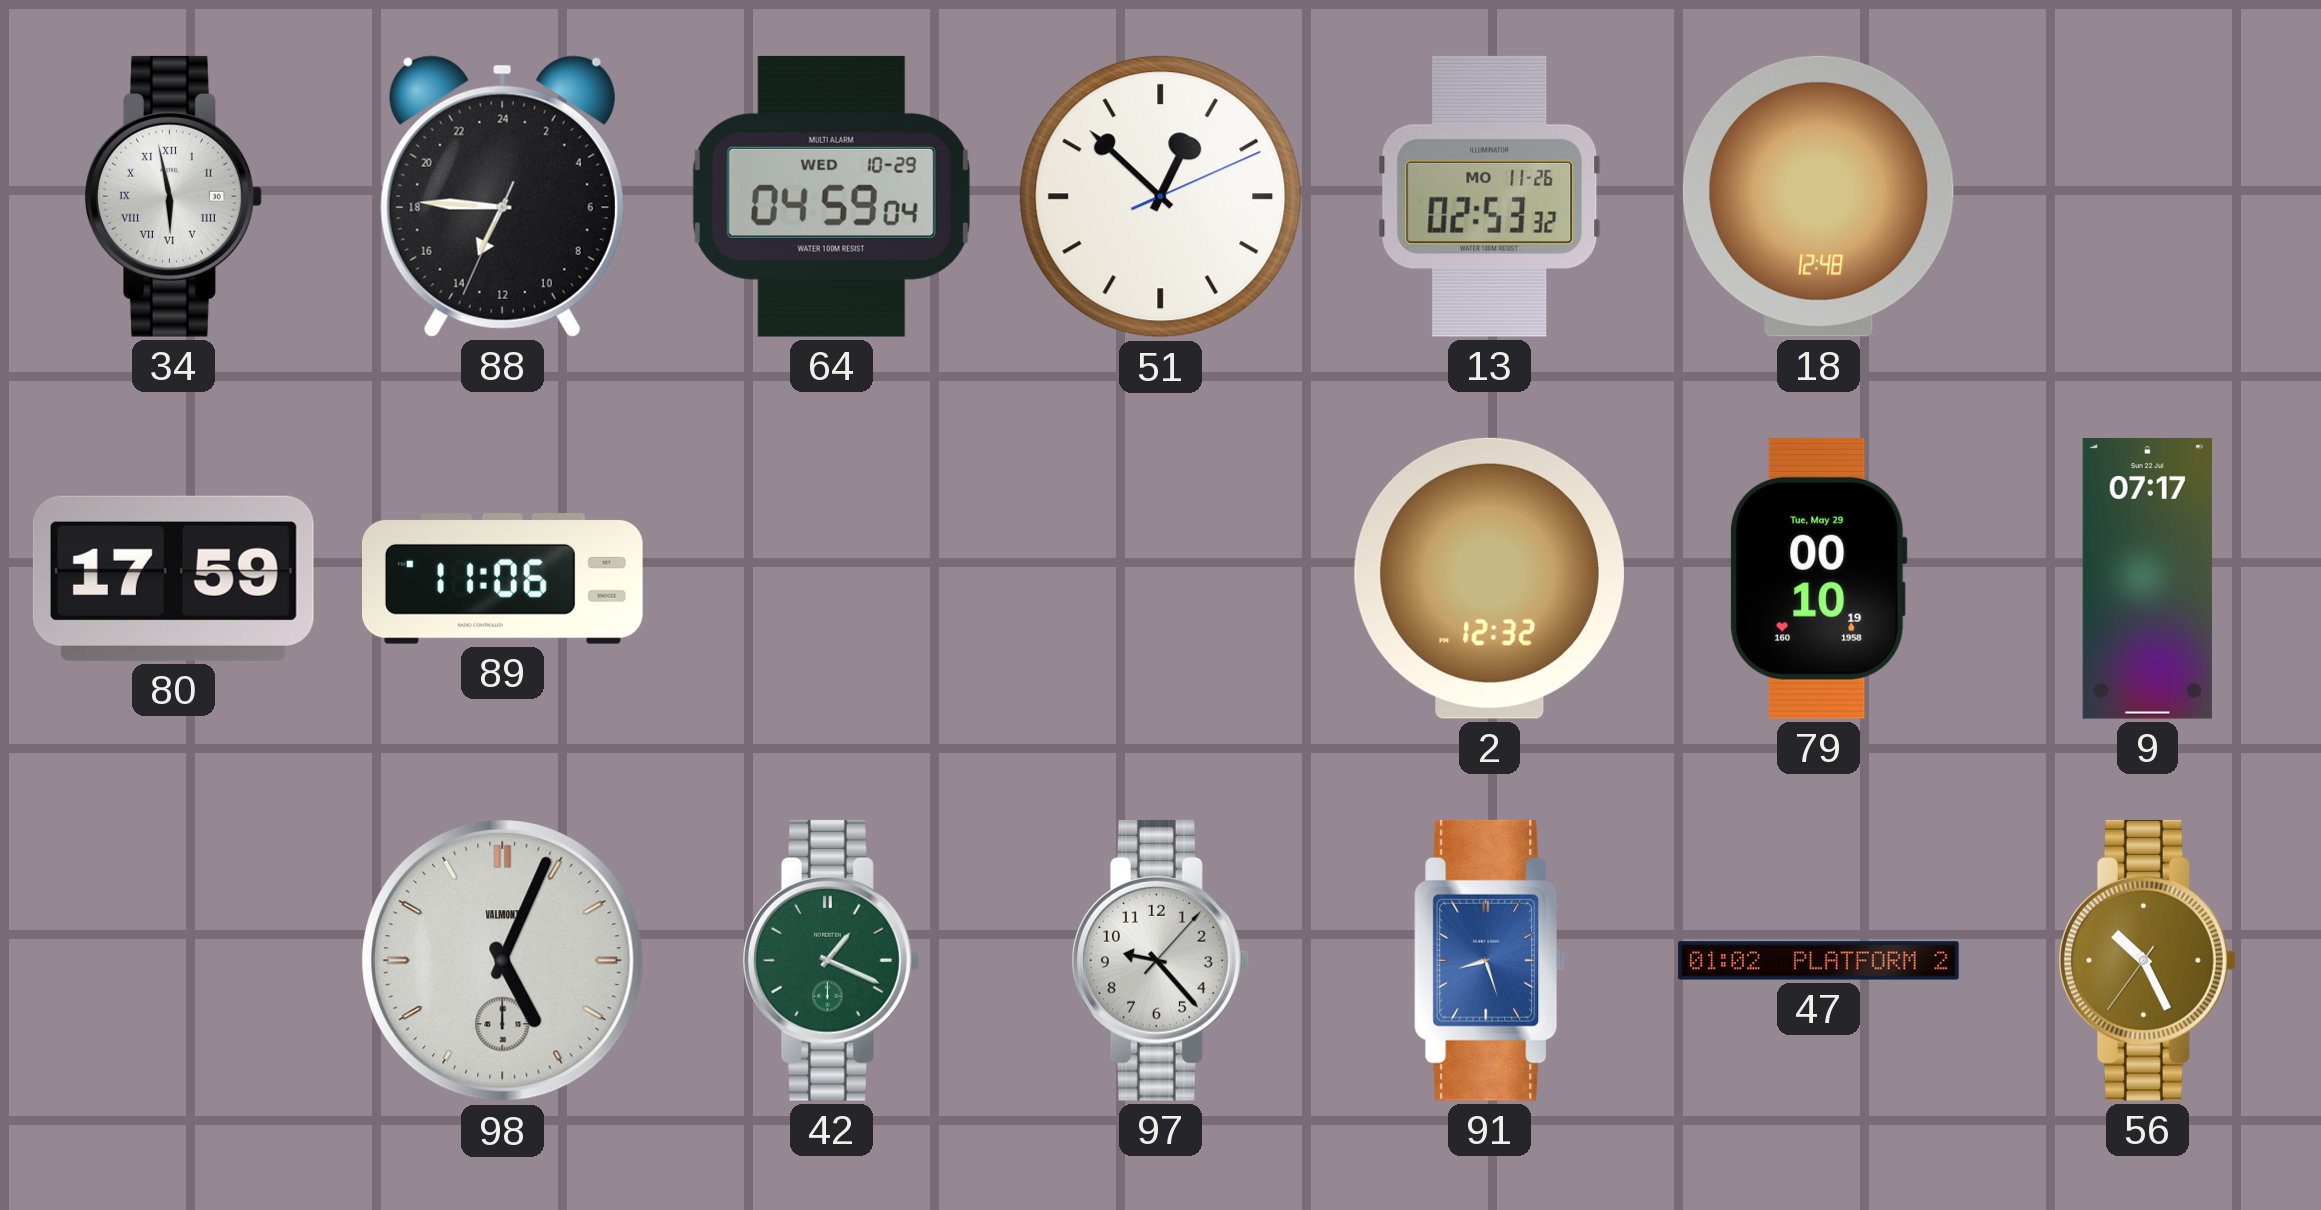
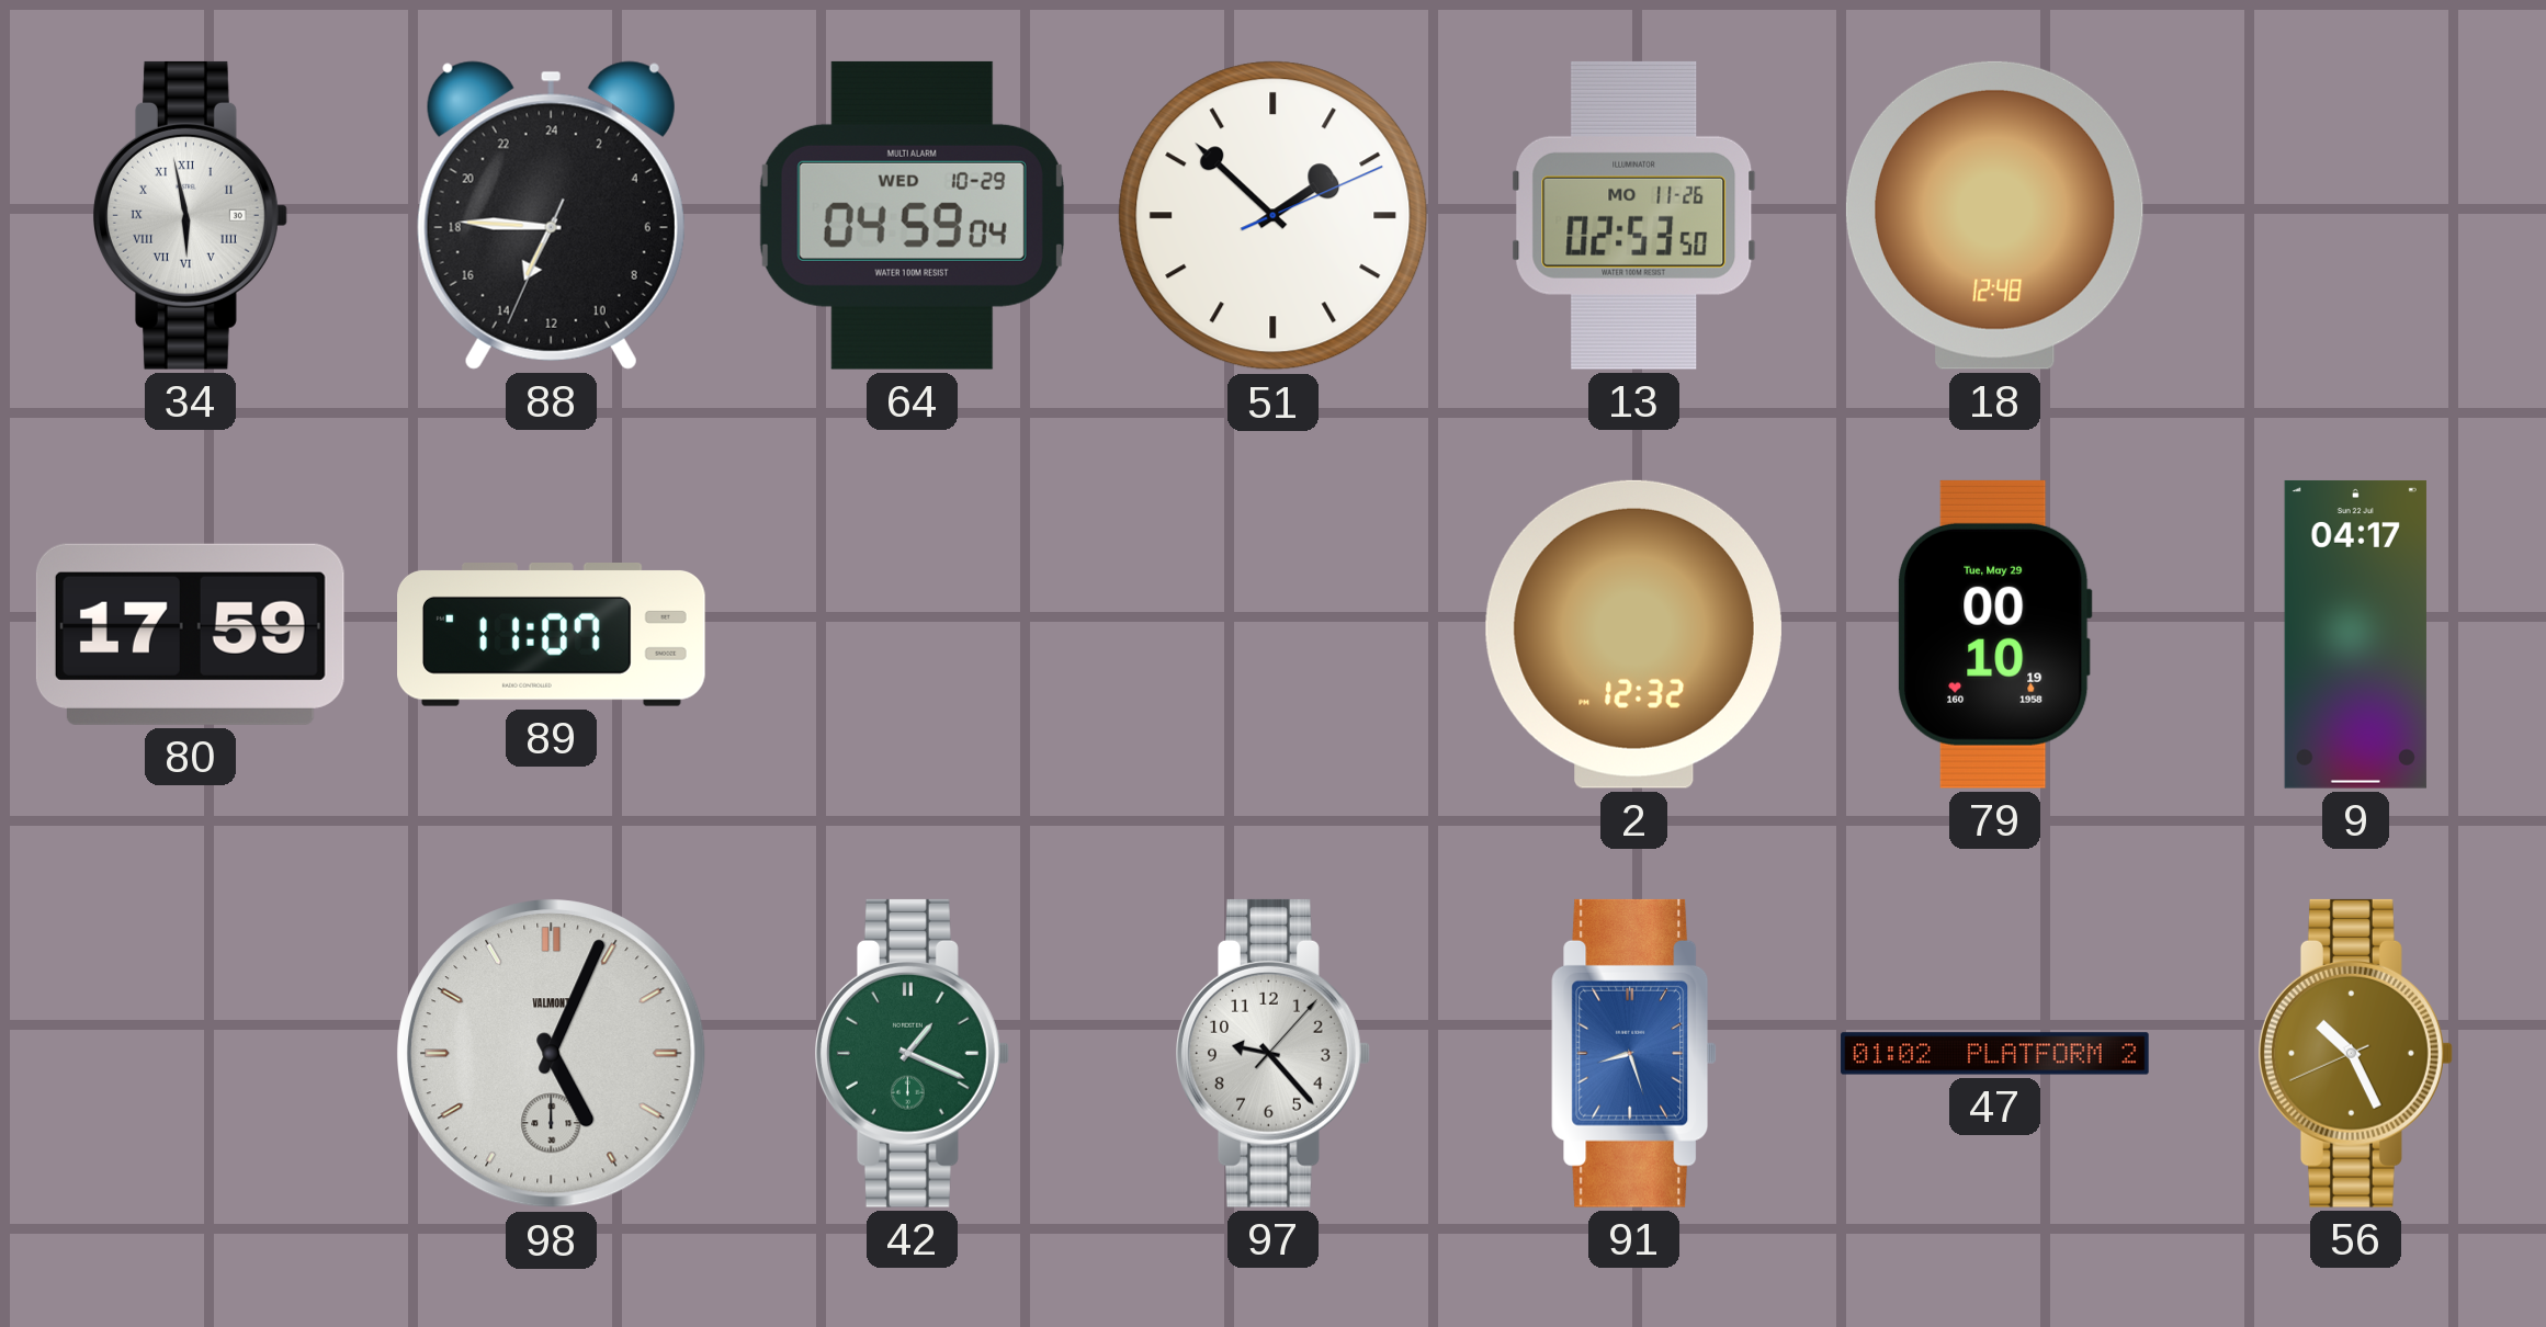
51: 12:52 -> 1:52 (1274, 216)
13: 02:53:32 -> 02:53:50 (1634, 215)
89: 11:06 -> 11:07 (552, 635)
9: 07:17 -> 04:17 (2355, 634)
56: 10:25:36 -> 10:25:41 (2356, 1053)
